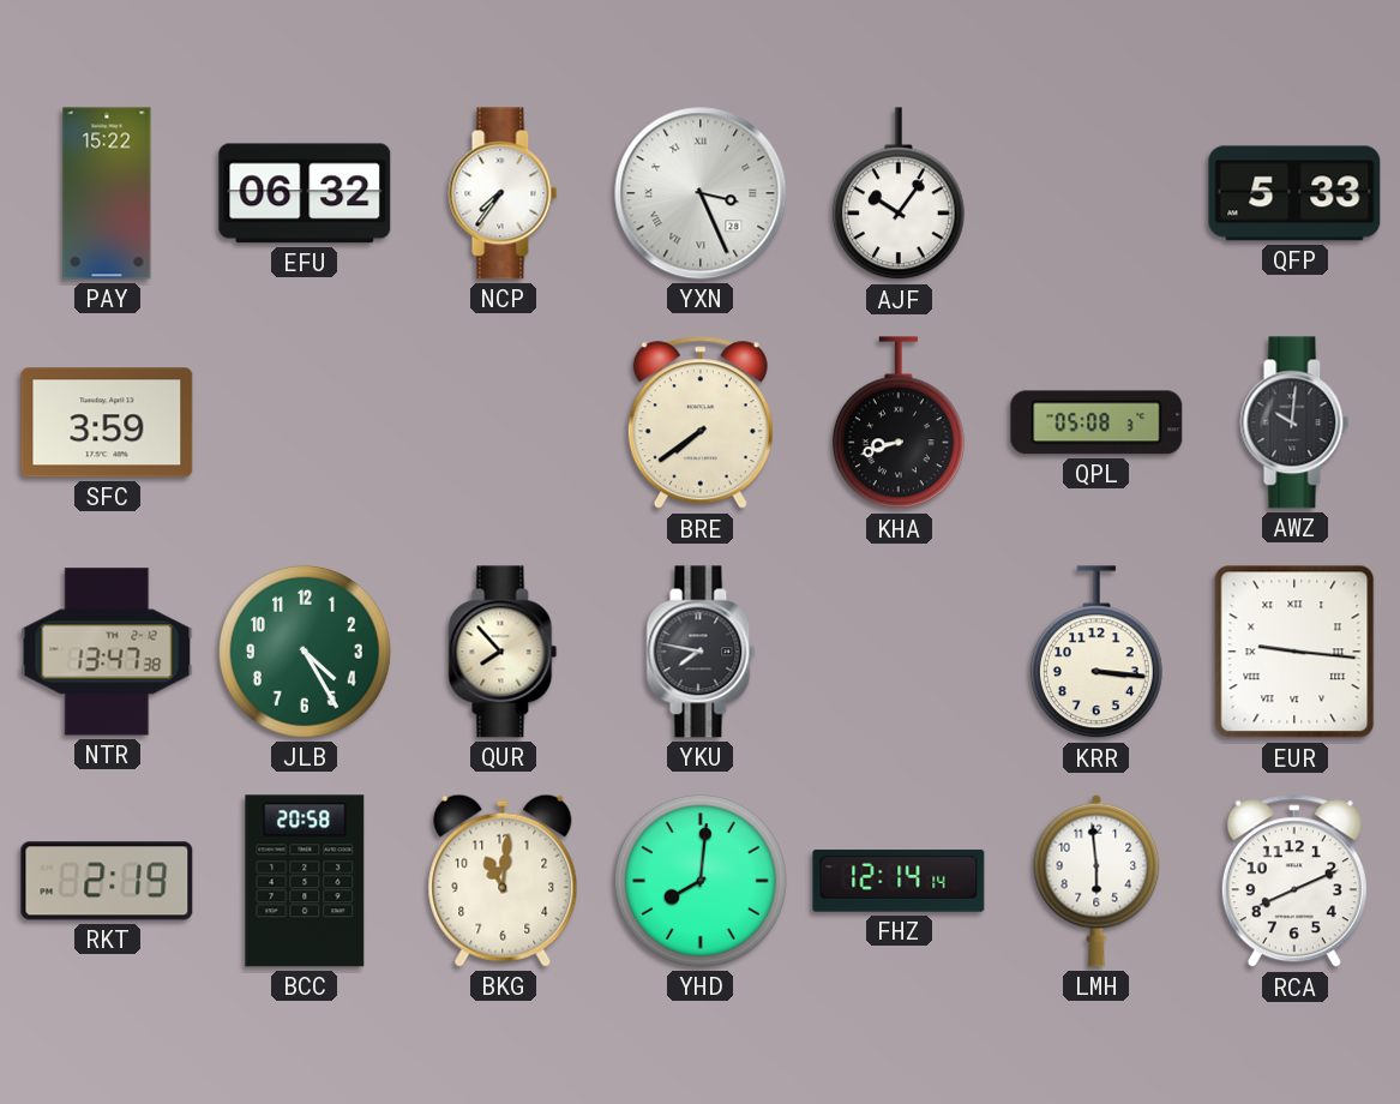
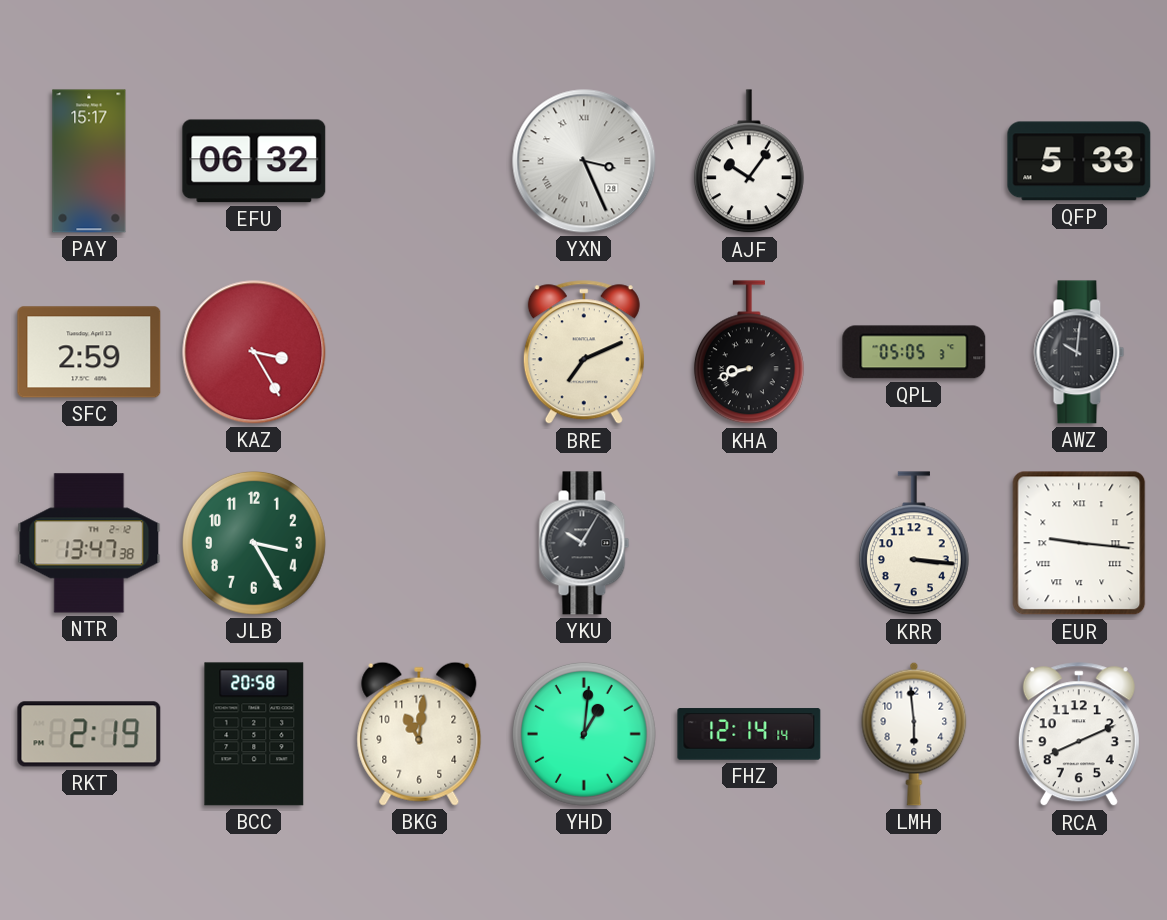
PAY: 15:22 -> 15:17 (89, 161)
NCP: 7:36 -> none (503, 193)
SFC: 3:59 -> 2:59 (89, 352)
KAZ: none -> 3:25 (254, 352)
BRE: 7:39 -> 7:11 (584, 353)
QPL: 05:08 -> 05:05 (914, 352)
JLB: 4:25 -> 3:25 (254, 543)
QUR: 7:53 -> none (503, 652)
YKU: 7:47 -> 10:05 (584, 543)
YHD: 8:01 -> 1:01 (584, 734)
